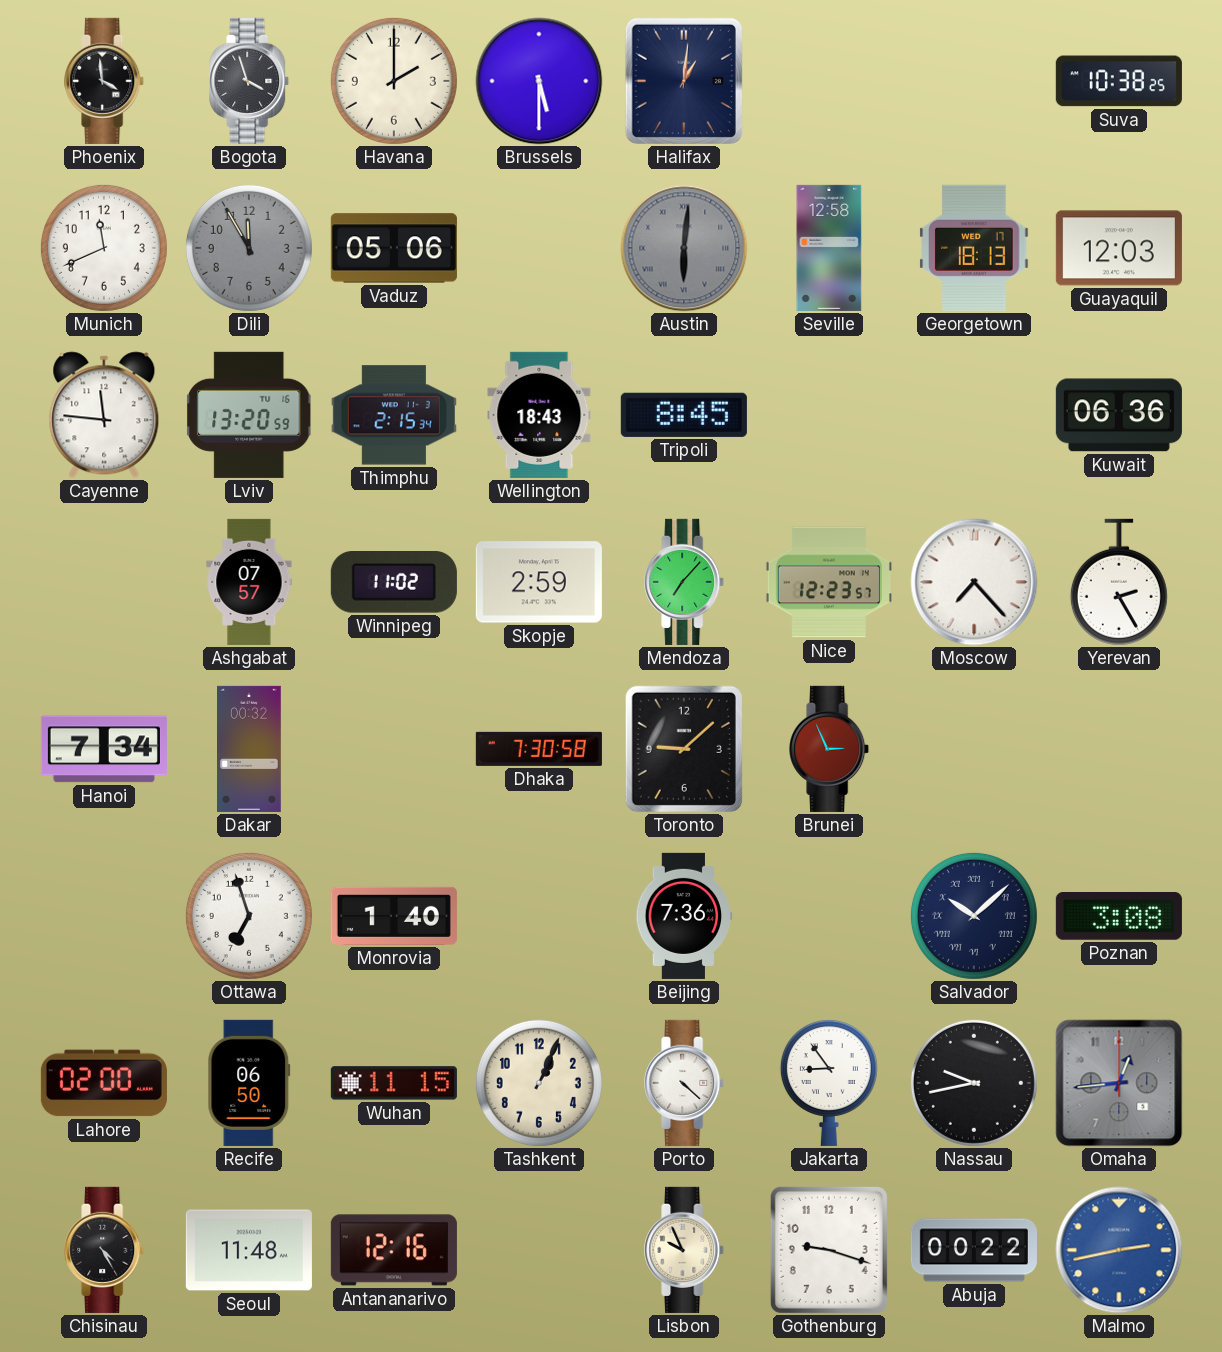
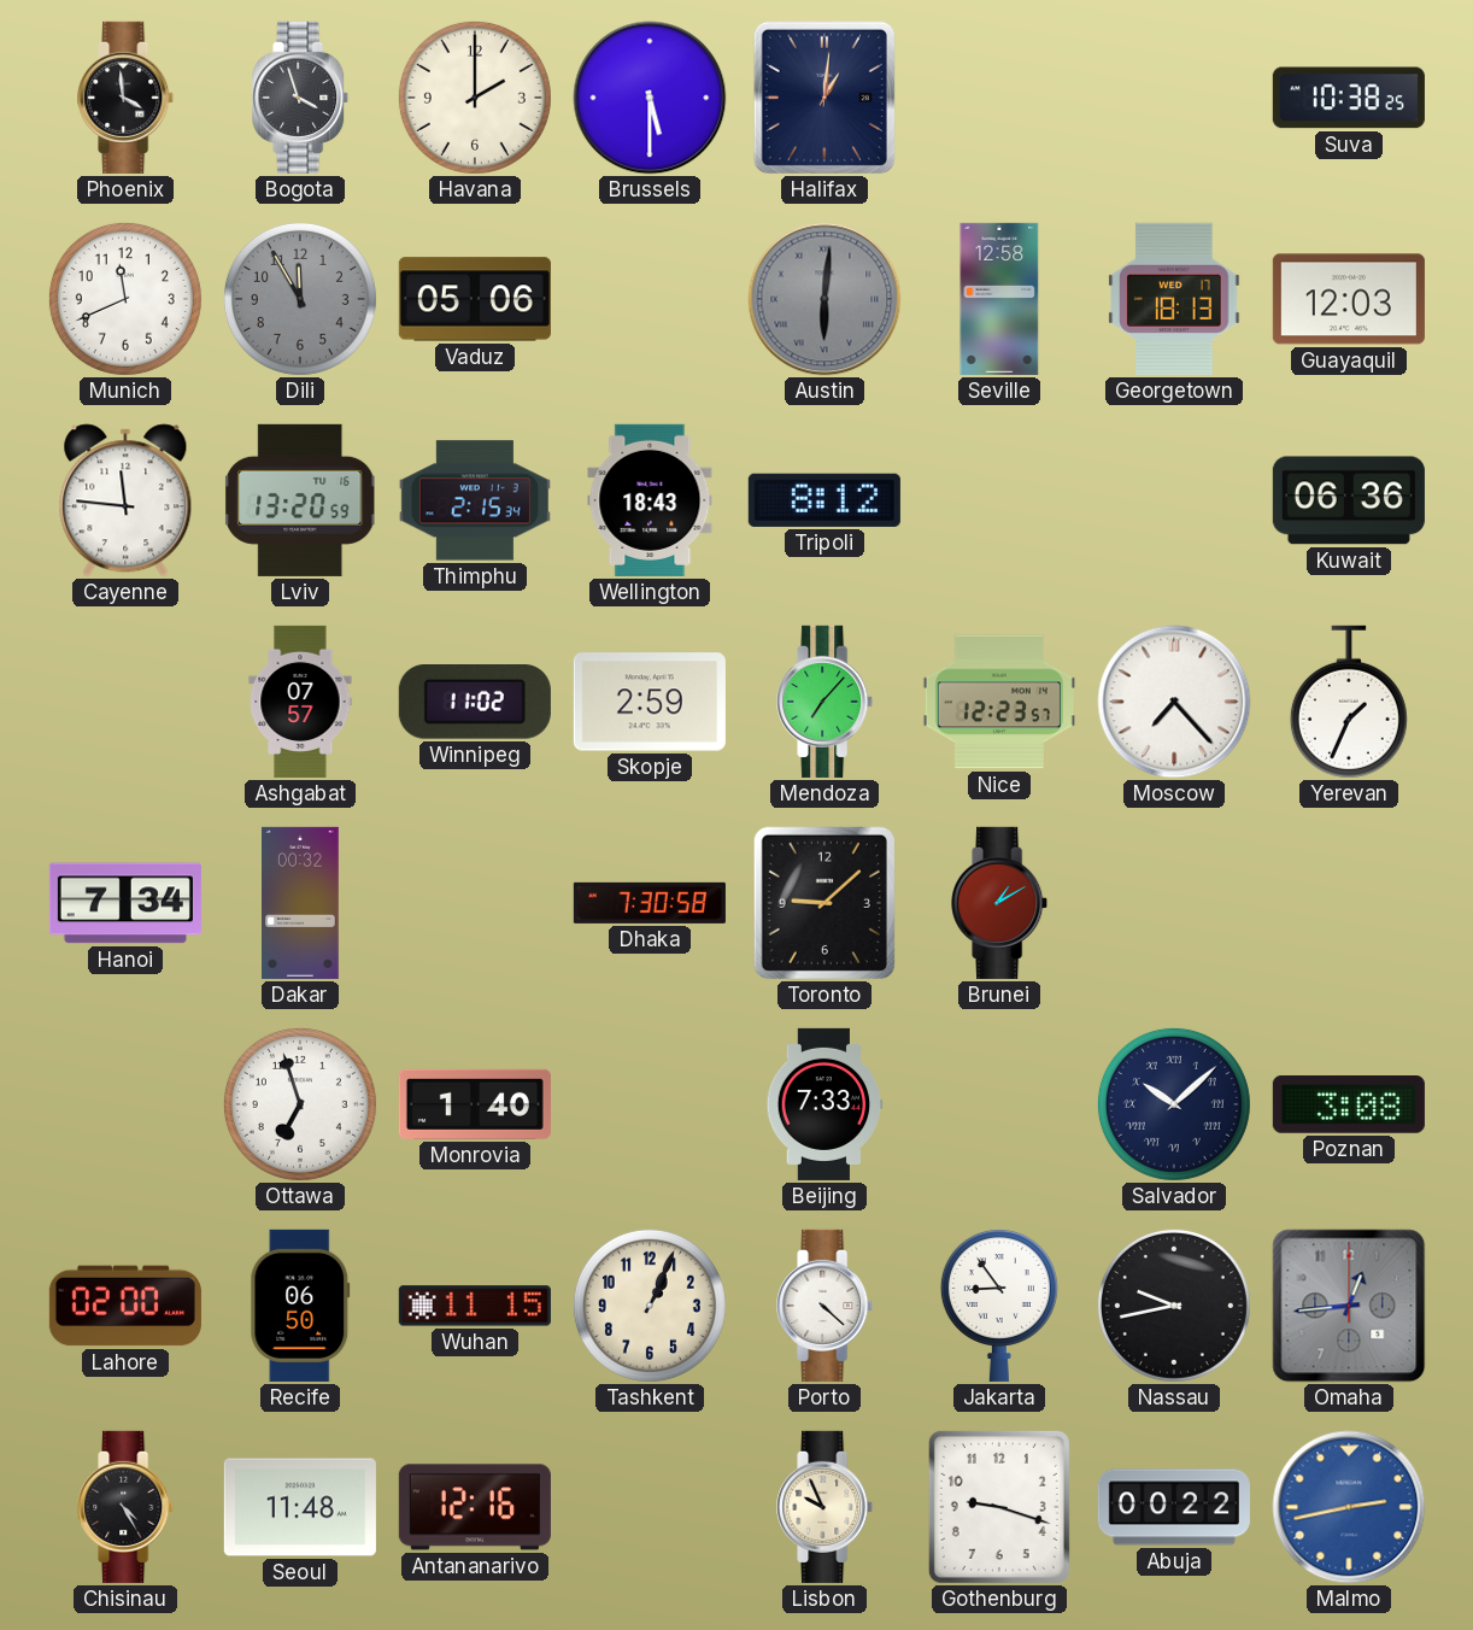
Tripoli: 8:45 -> 8:12 (824, 500)
Yerevan: 2:25 -> 1:34 (1349, 702)
Brunei: 2:56 -> 1:10 (1000, 903)
Beijing: 7:36 -> 7:33 (824, 1104)
